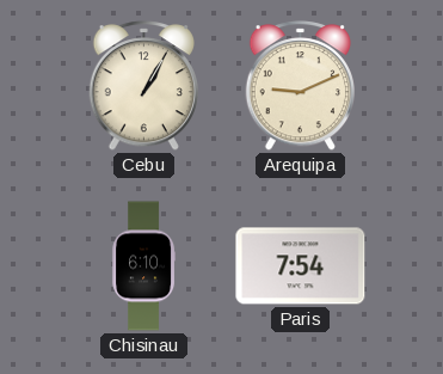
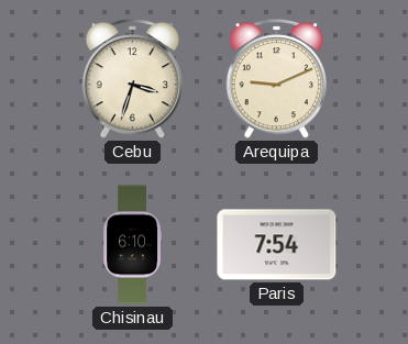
Cebu: 1:05 -> 3:33 (132, 79)
